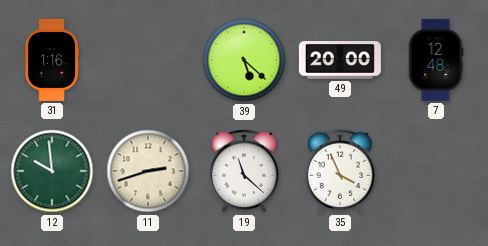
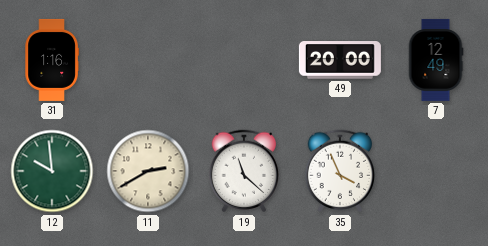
39: 5:22 -> none (244, 60)
7: 12:48 -> 12:49 (436, 60)
11: 2:42 -> 2:40 (148, 171)
